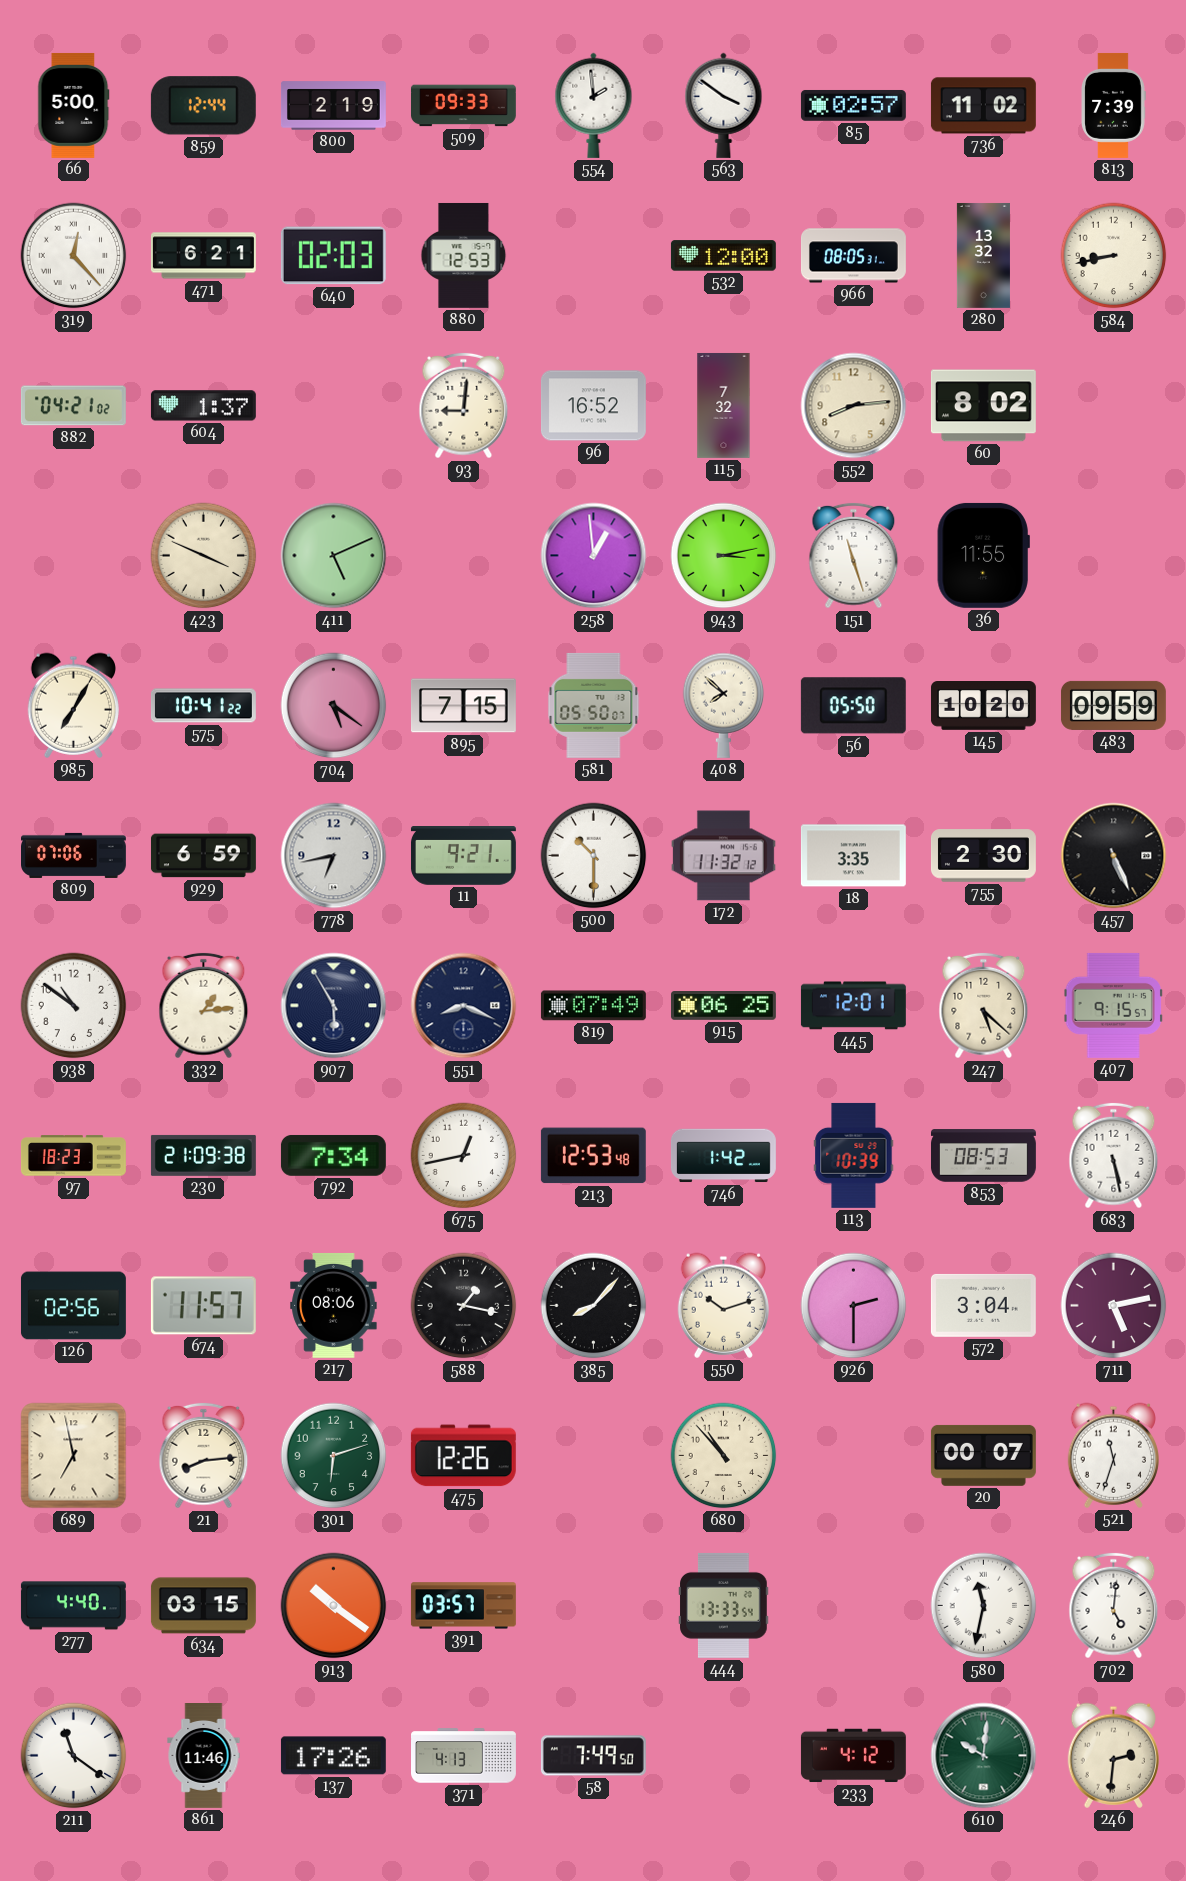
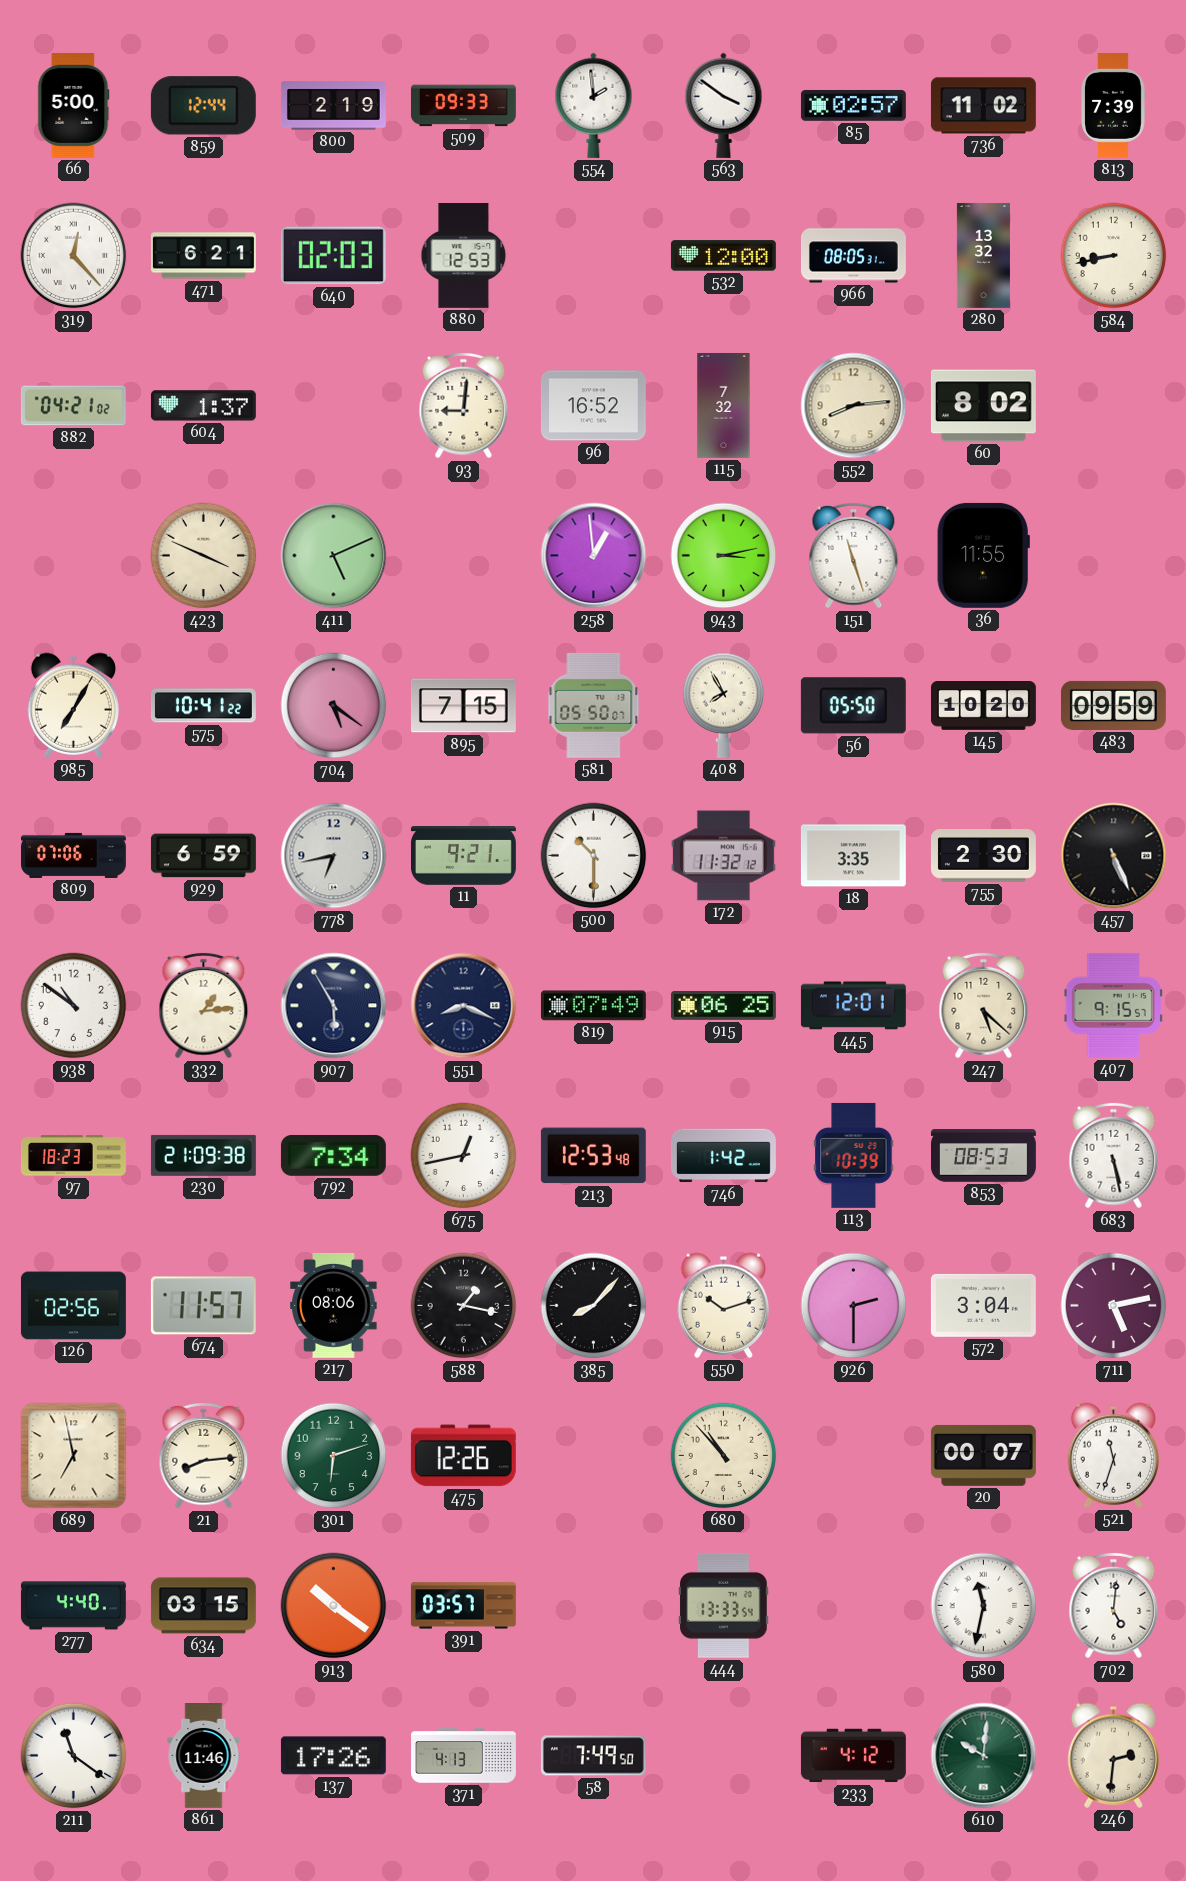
408: 7:52 -> 7:55 (724, 705)
